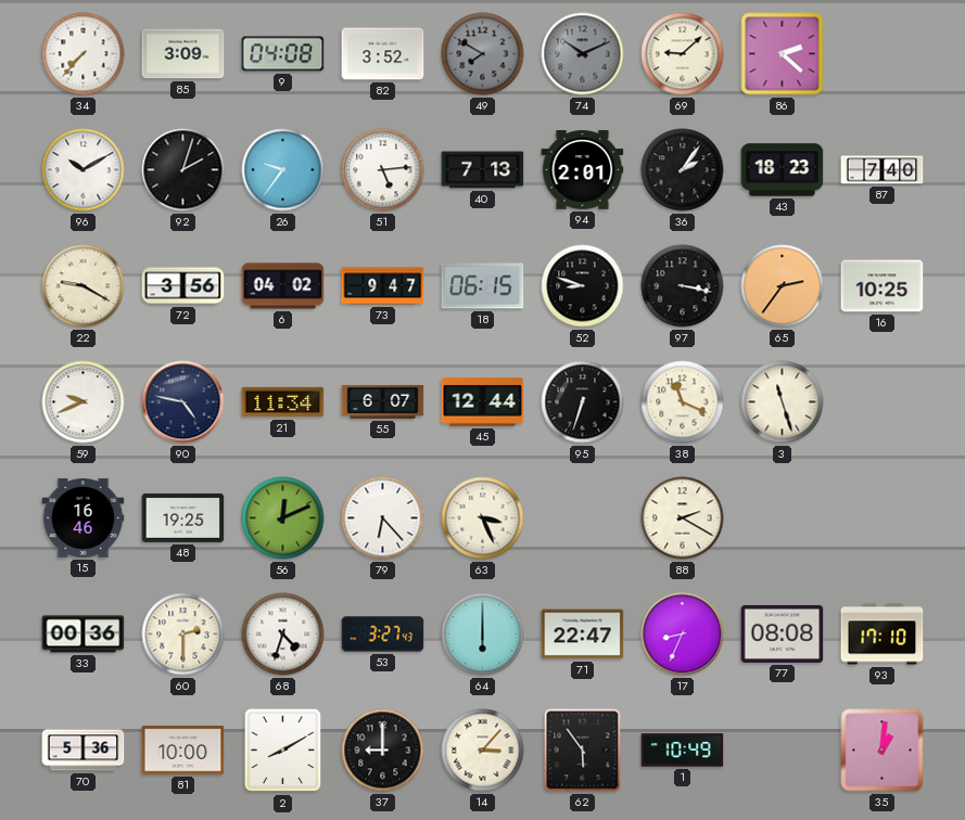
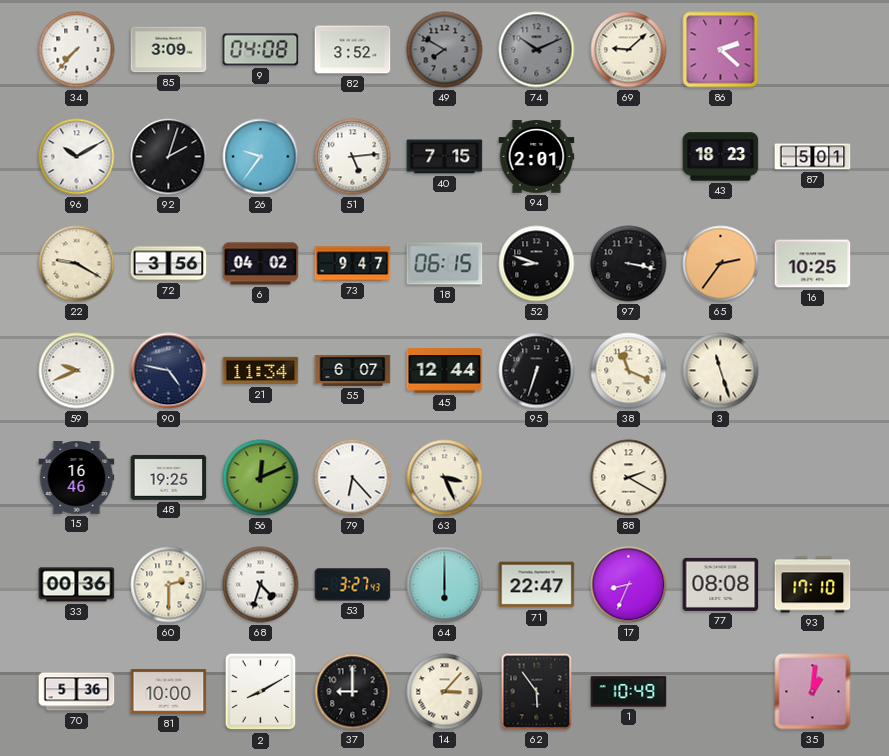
40: 7:13 -> 7:15 (445, 157)
36: 2:06 -> none (683, 170)
87: 7:40 -> 5:01 (813, 157)
